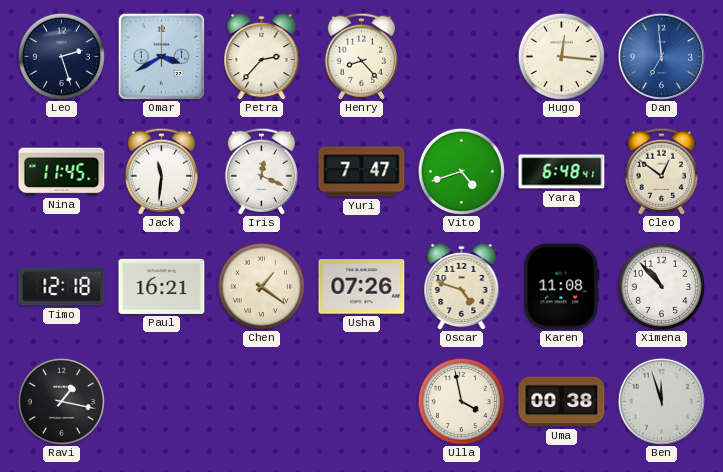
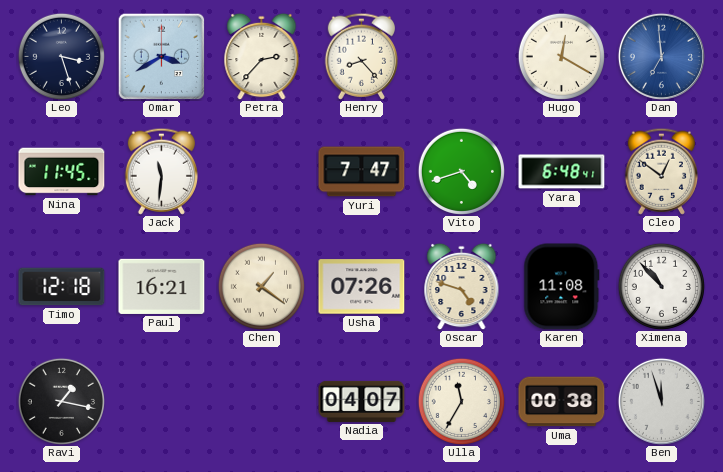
Leo: 2:27 -> 3:27 (61, 56)
Hugo: 12:16 -> 12:20 (561, 56)
Iris: 12:19 -> none (261, 171)
Nadia: none -> 04:07 (362, 401)
Ulla: 3:58 -> 11:35 (461, 401)
